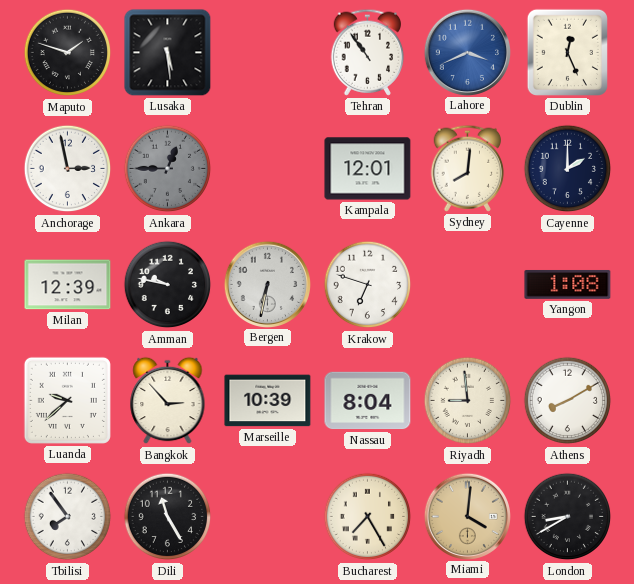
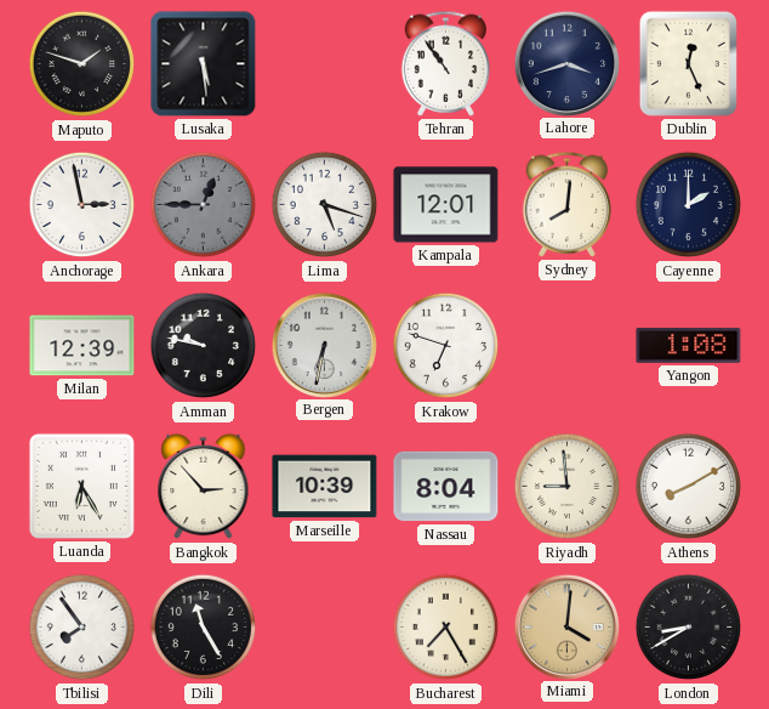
Lahore: 3:41 -> 3:42 (566, 63)
Lahore dial: blue -> navy (566, 63)
Lima: none -> 5:18 (325, 205)
Luanda: 9:38 -> 6:25 (81, 486)
